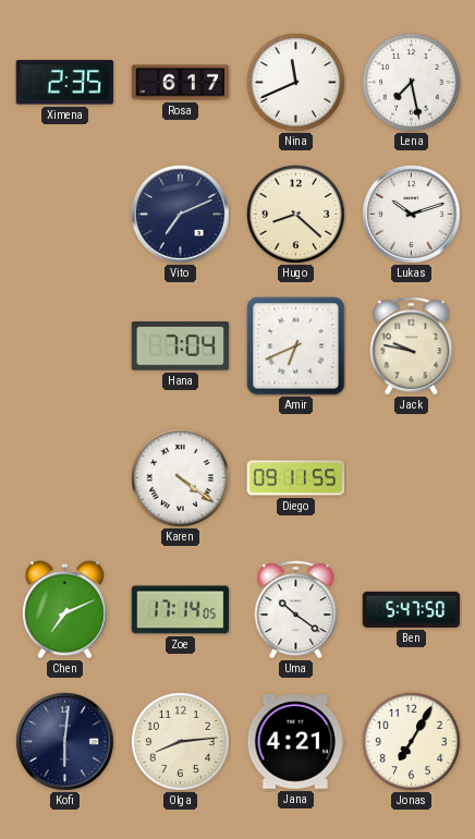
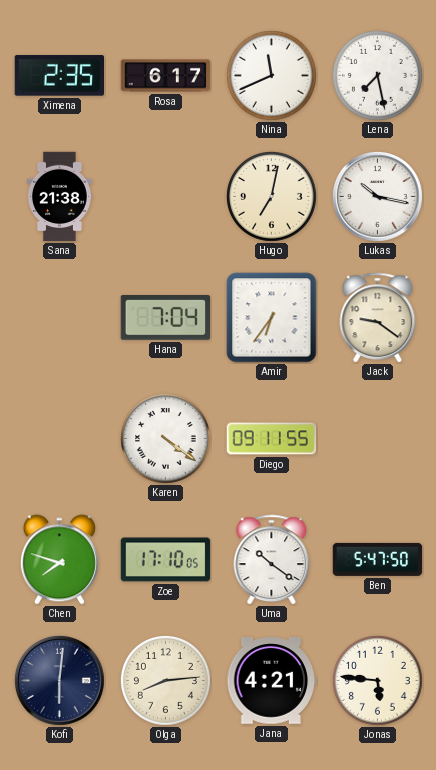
Sana: none -> 21:38 (59, 197)
Vito: 7:11 -> none (180, 214)
Hugo: 8:22 -> 7:02 (271, 196)
Lukas: 10:12 -> 10:17 (377, 196)
Amir: 6:41 -> 6:36 (272, 318)
Jack: 9:47 -> 9:21 (378, 318)
Chen: 7:11 -> 7:48 (59, 560)
Zoe: 17:14 -> 17:10 (166, 560)
Jonas: 7:05 -> 5:46 (377, 680)
